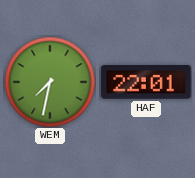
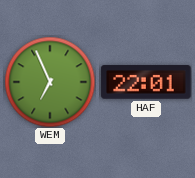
WEM: 7:32 -> 6:56 (50, 82)
